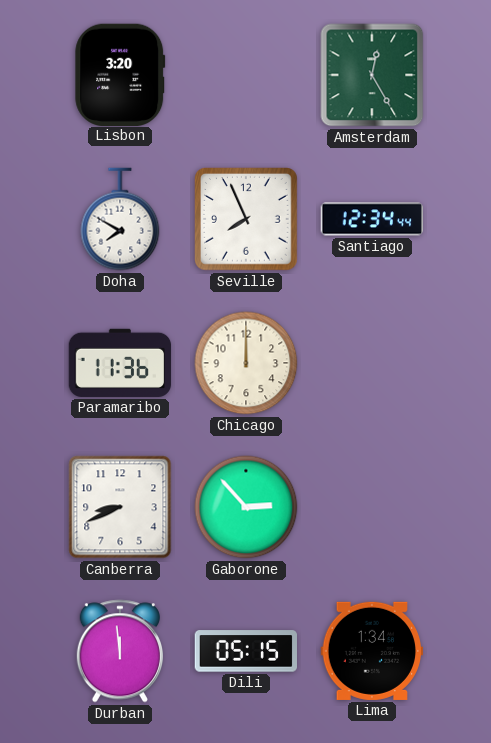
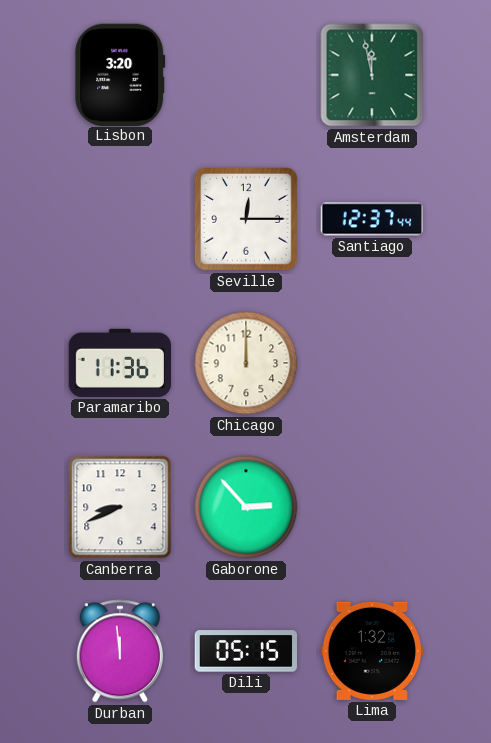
Amsterdam: 12:25 -> 11:58 (372, 75)
Doha: 7:50 -> none (120, 219)
Seville: 7:56 -> 12:15 (247, 220)
Santiago: 12:34 -> 12:37 (371, 219)
Lima: 1:34 -> 1:32 (371, 651)
